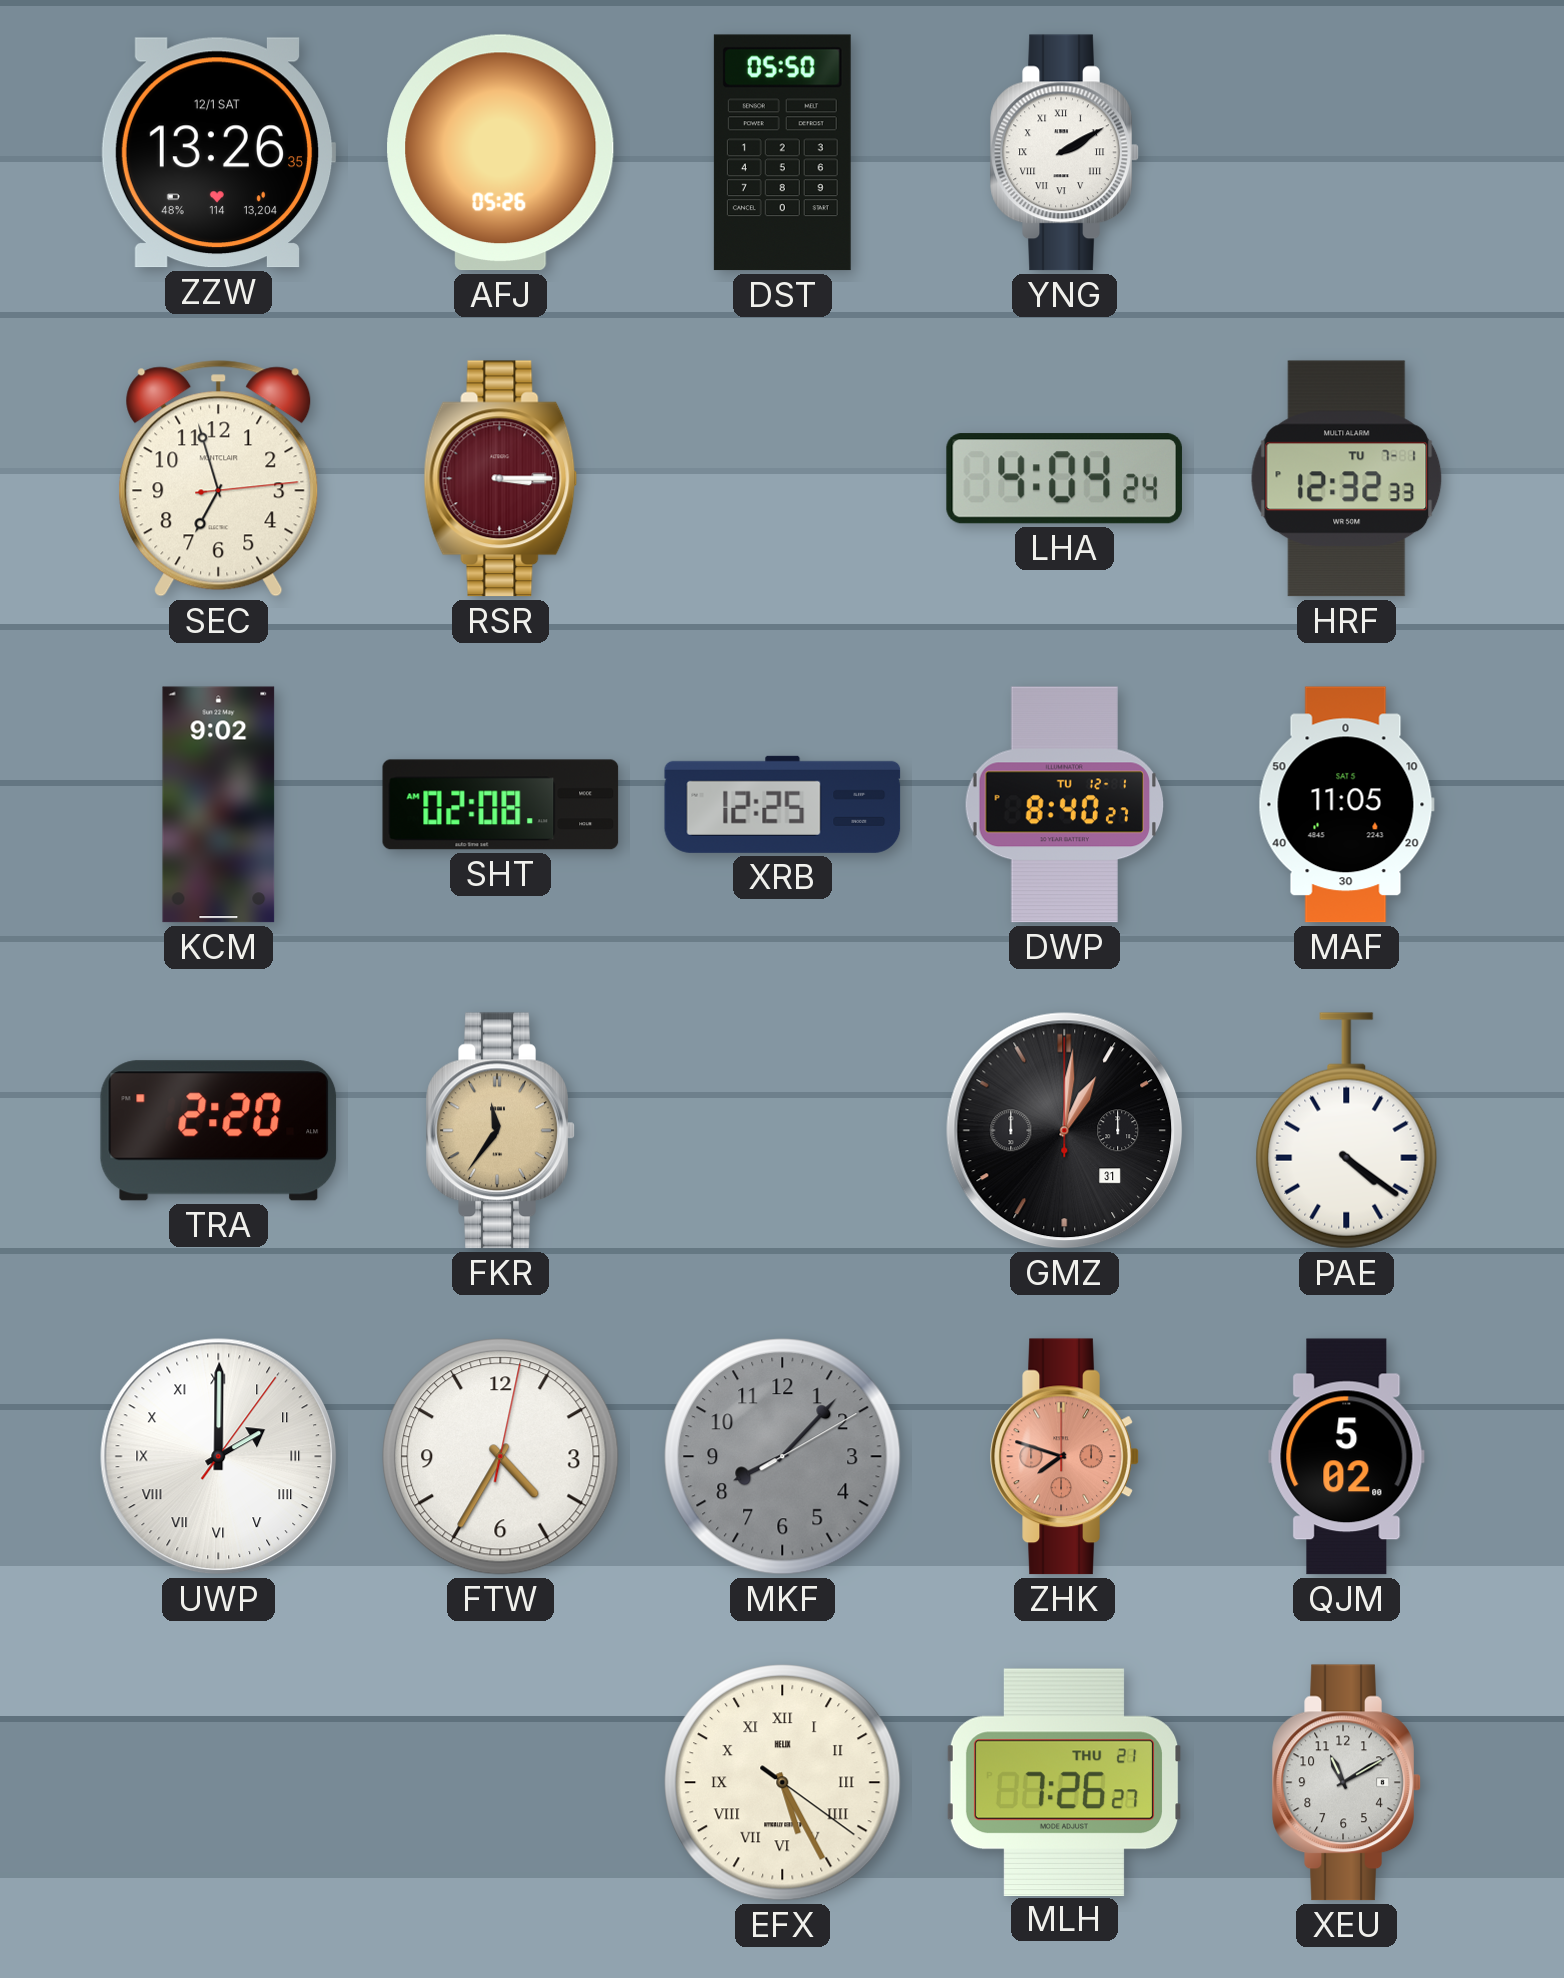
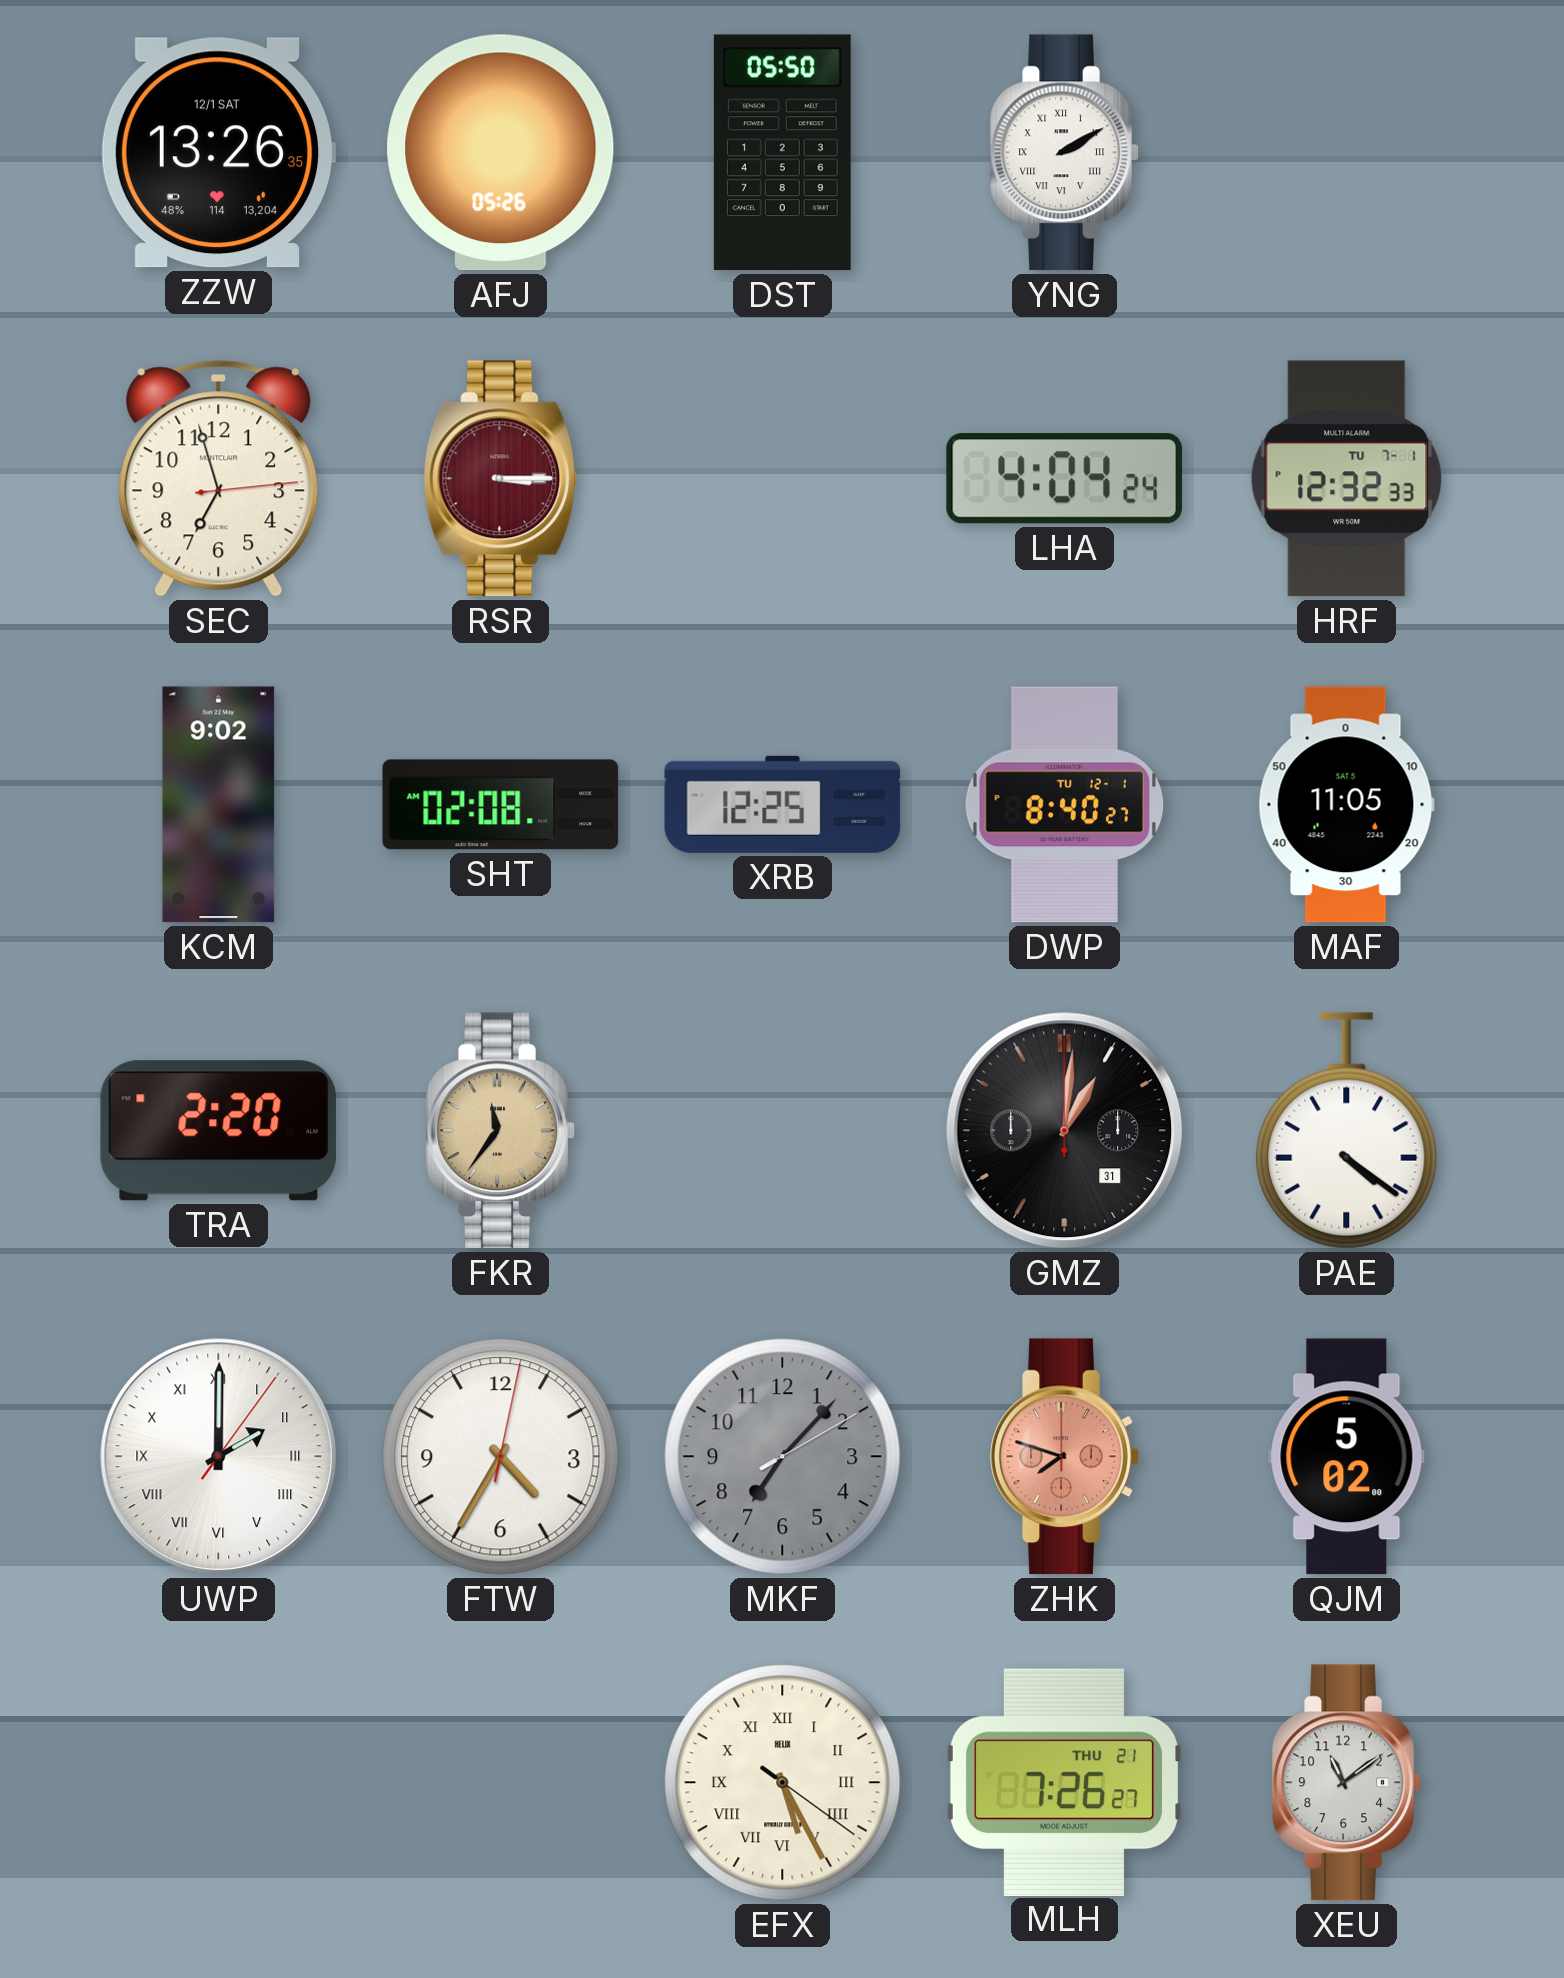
MKF: 8:07 -> 7:07 (783, 1457)
XEU: 11:10 -> 11:09 (1347, 1783)
